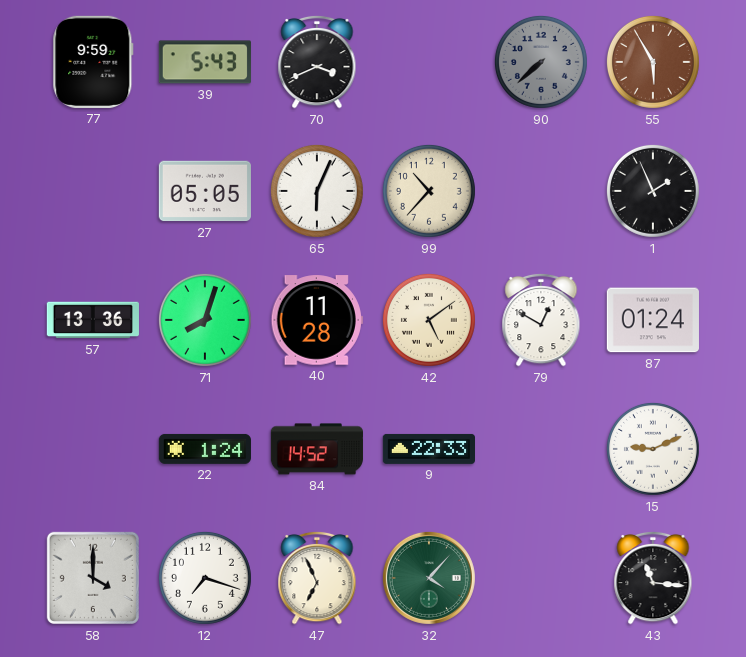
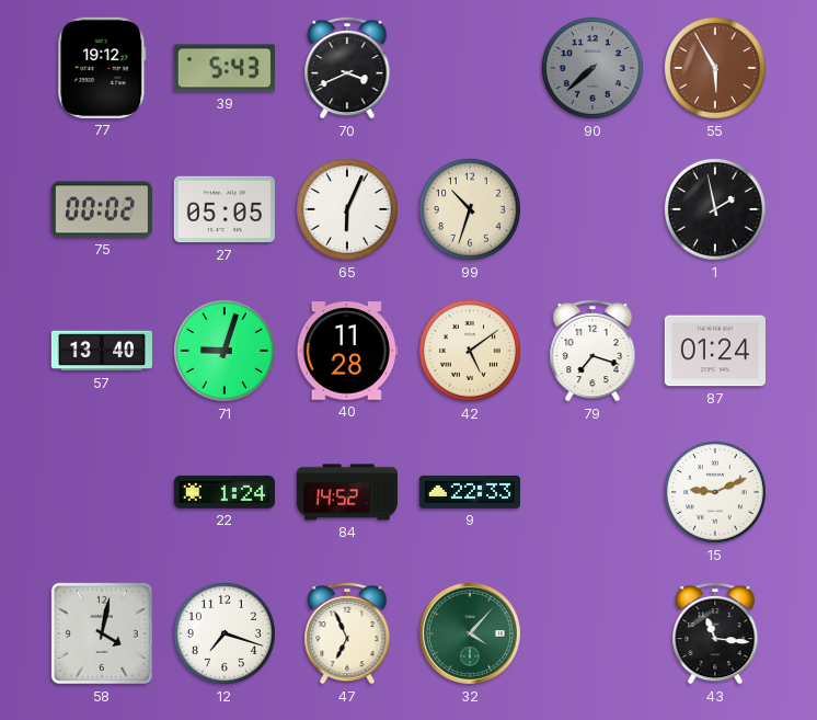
77: 9:59 -> 19:12 (102, 68)
75: none -> 00:02 (102, 209)
99: 10:37 -> 10:33 (470, 209)
1: 1:56 -> 1:58 (715, 209)
57: 13:36 -> 13:40 (102, 351)
71: 8:03 -> 9:03 (225, 351)
79: 12:50 -> 7:18 (592, 351)
58: 4:00 -> 4:02 (102, 633)
